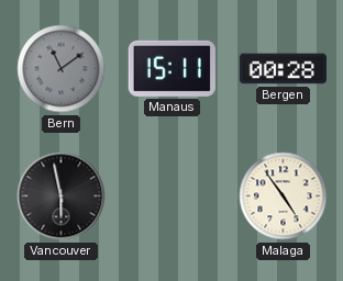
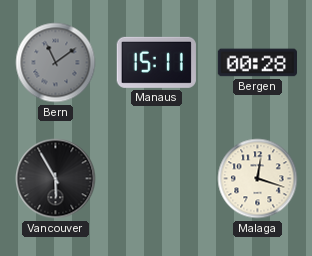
Vancouver: 5:58 -> 5:55 (56, 179)
Malaga: 4:54 -> 12:18 (258, 179)
